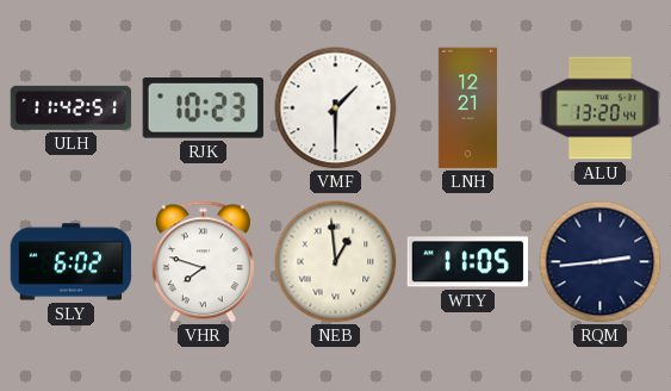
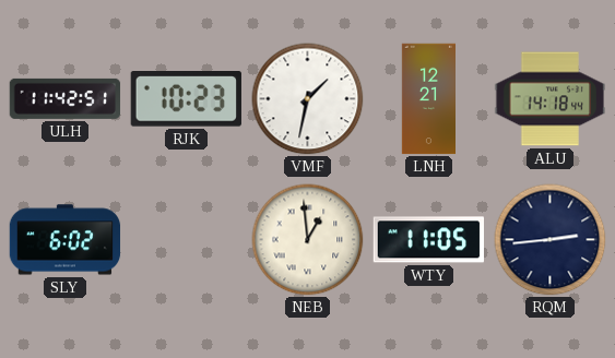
VMF: 1:30 -> 1:32 (308, 99)
ALU: 13:20 -> 14:18 (551, 99)
VHR: 7:48 -> none (203, 262)
